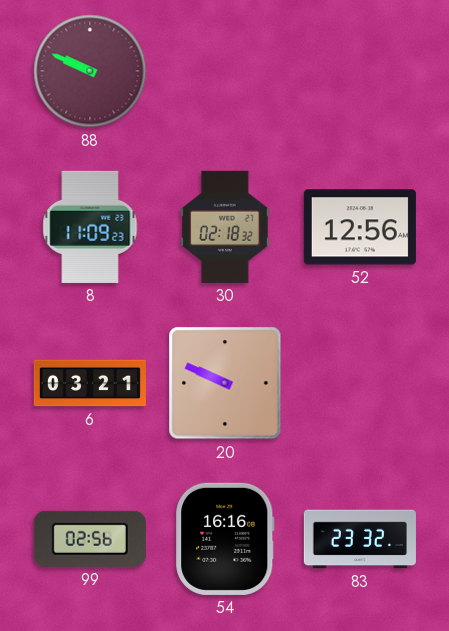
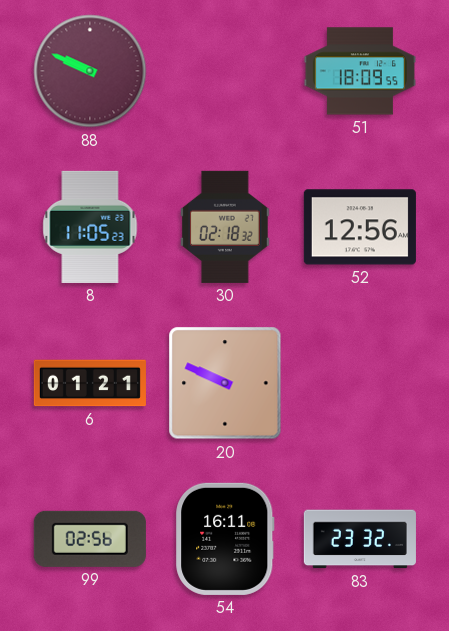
51: none -> 18:09 (360, 71)
8: 11:09 -> 11:05 (90, 227)
6: 03:21 -> 01:21 (90, 383)
54: 16:16 -> 16:11 (225, 539)
